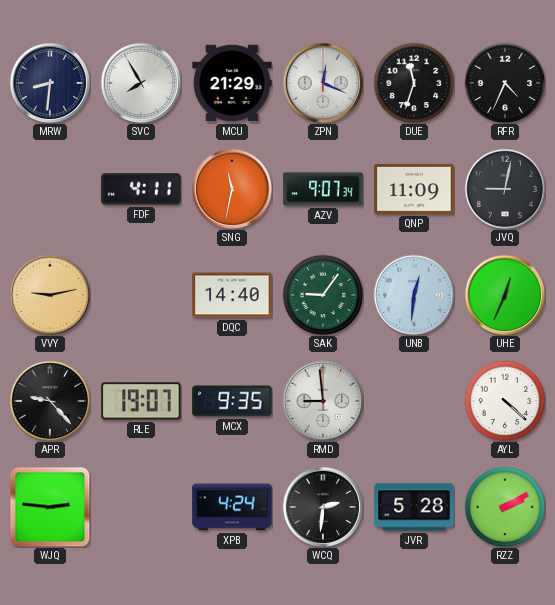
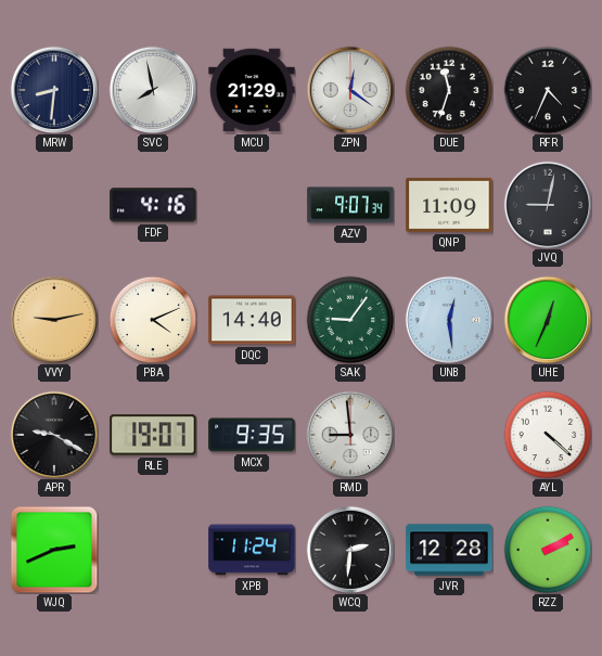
SVC: 7:55 -> 7:58 (153, 90)
ZPN: 12:19 -> 12:21 (350, 90)
FDF: 4:11 -> 4:16 (153, 205)
SNG: 11:32 -> none (232, 189)
PBA: none -> 4:11 (153, 320)
UNB: 12:31 -> 12:29 (449, 320)
APR: 9:23 -> 9:20 (54, 435)
WJQ: 2:46 -> 2:41 (54, 550)
XPB: 4:24 -> 11:24 (252, 550)
JVR: 5:28 -> 12:28 (449, 550)
